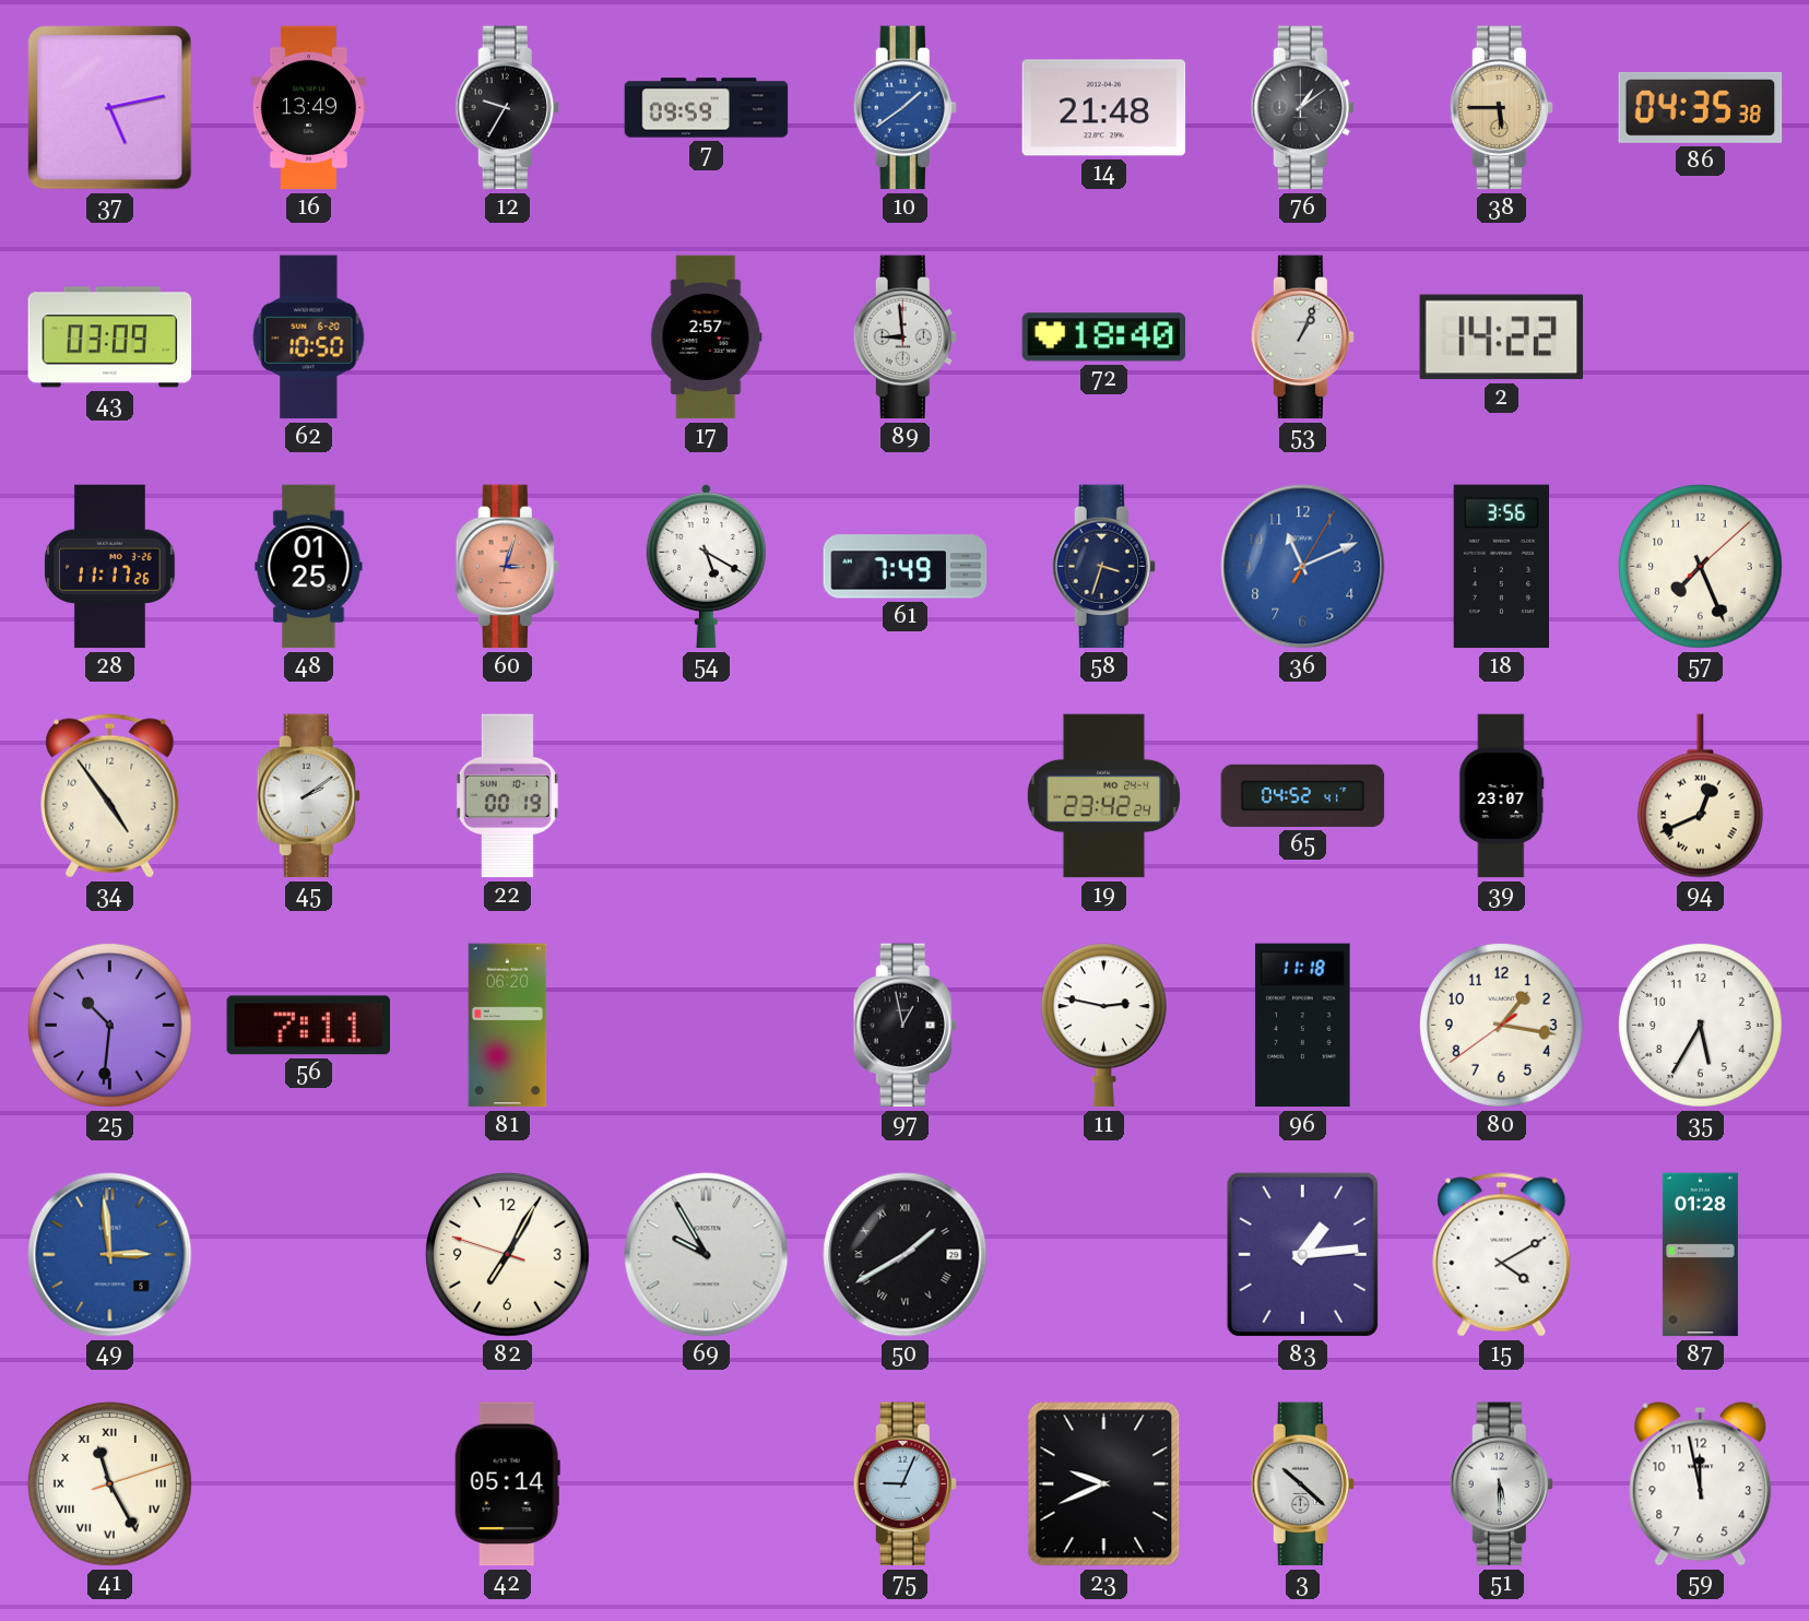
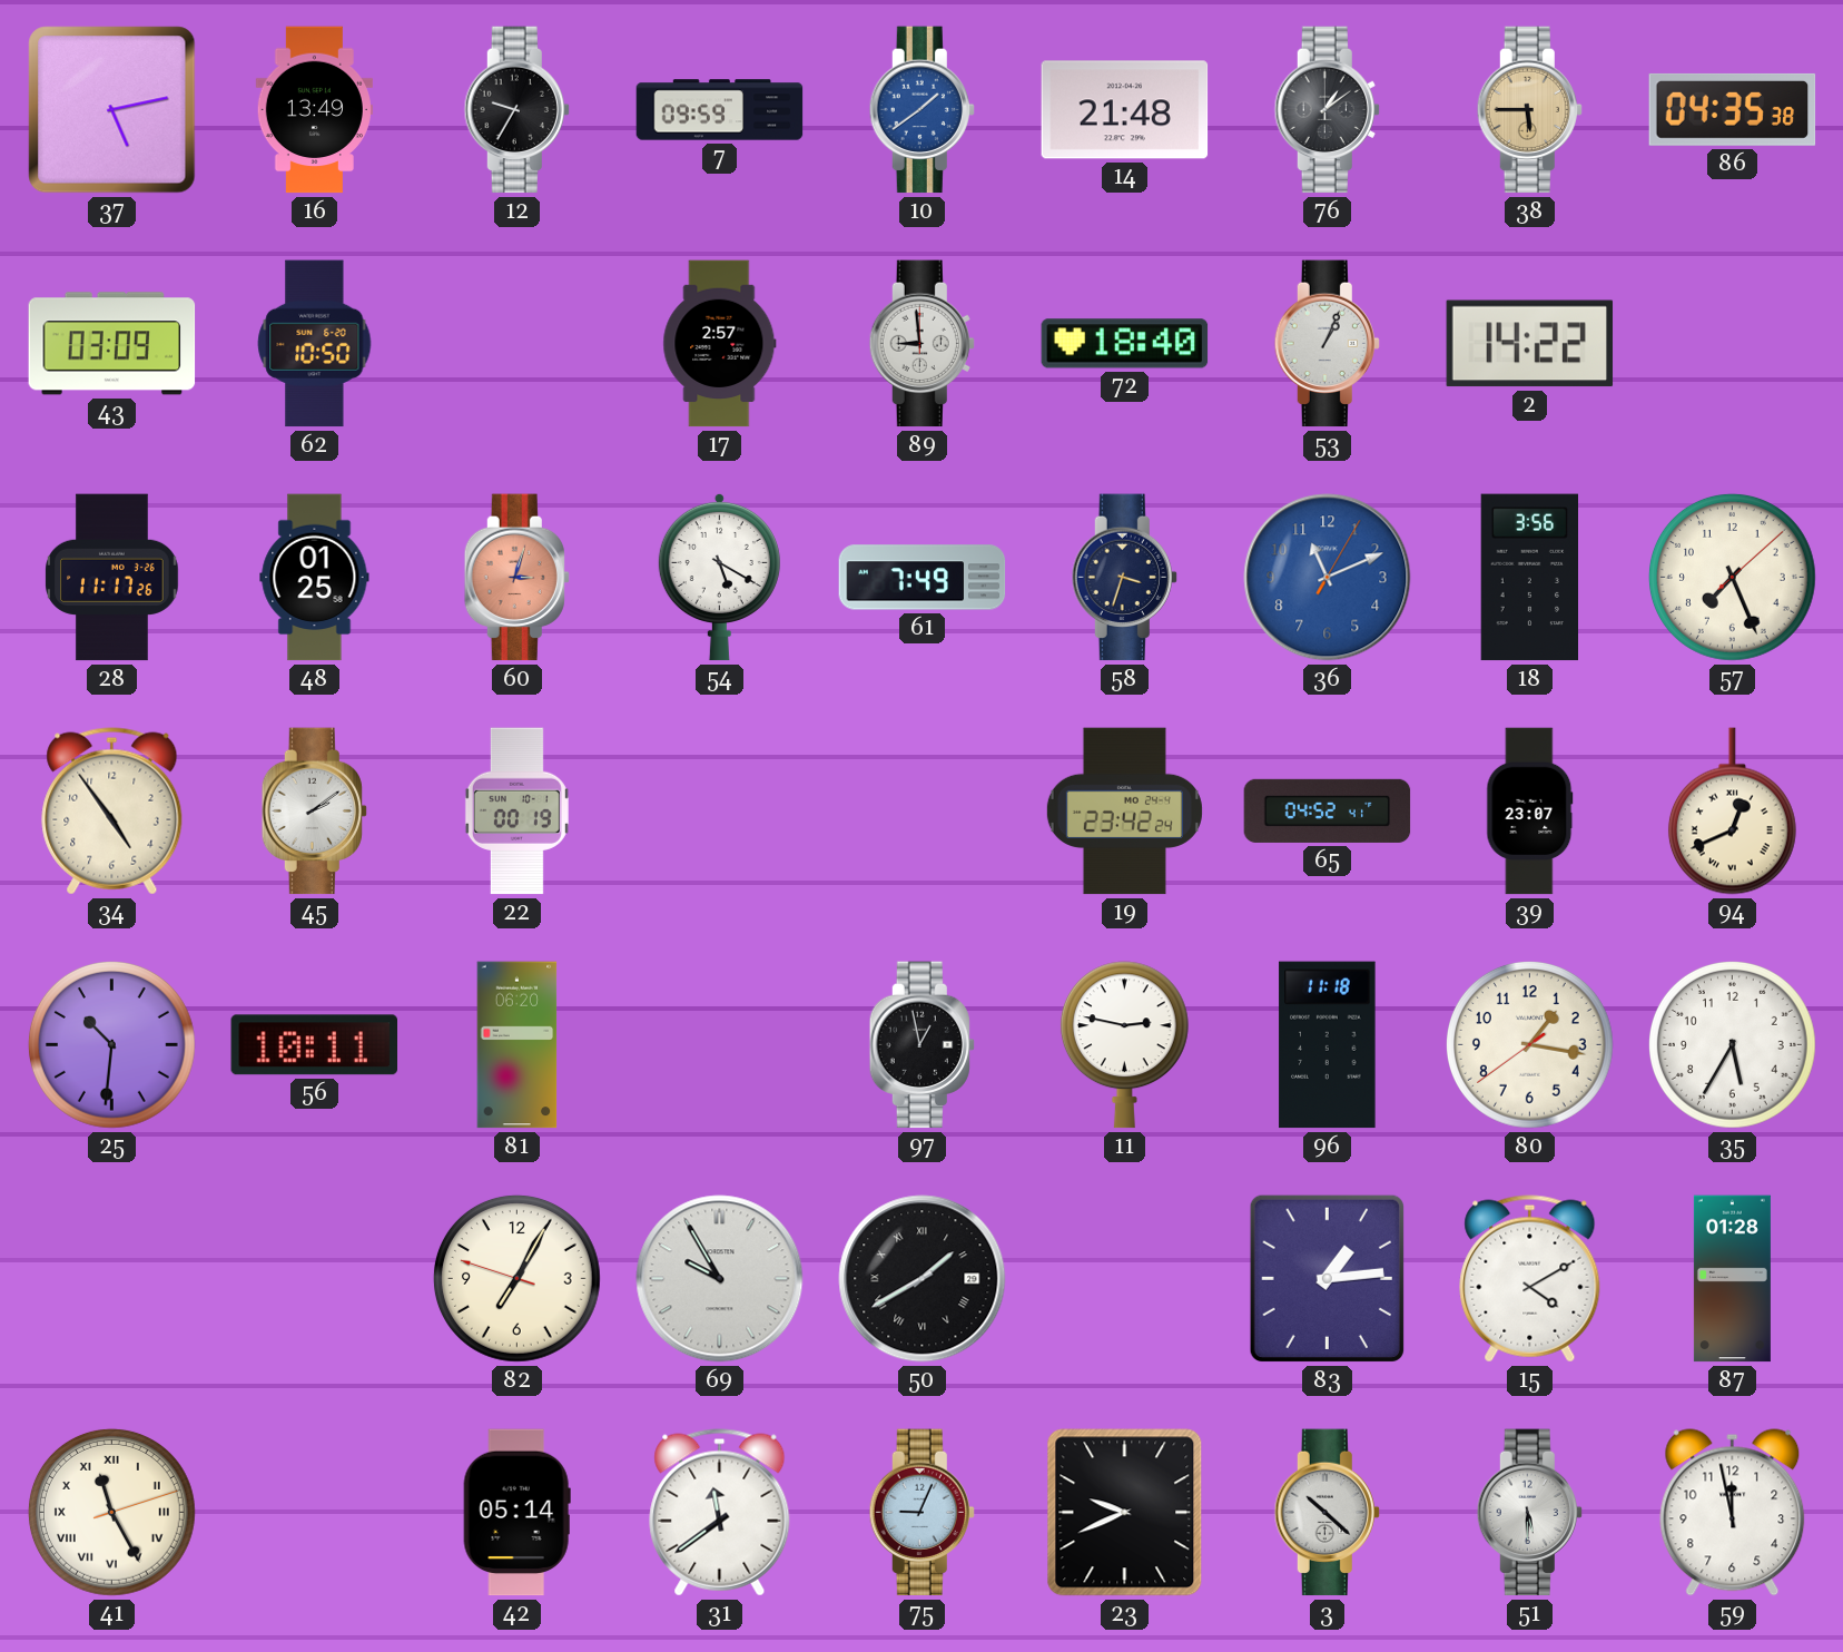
56: 7:11 -> 10:11 (314, 1045)
49: 2:59 -> none (110, 1255)
31: none -> 11:39 (720, 1513)
